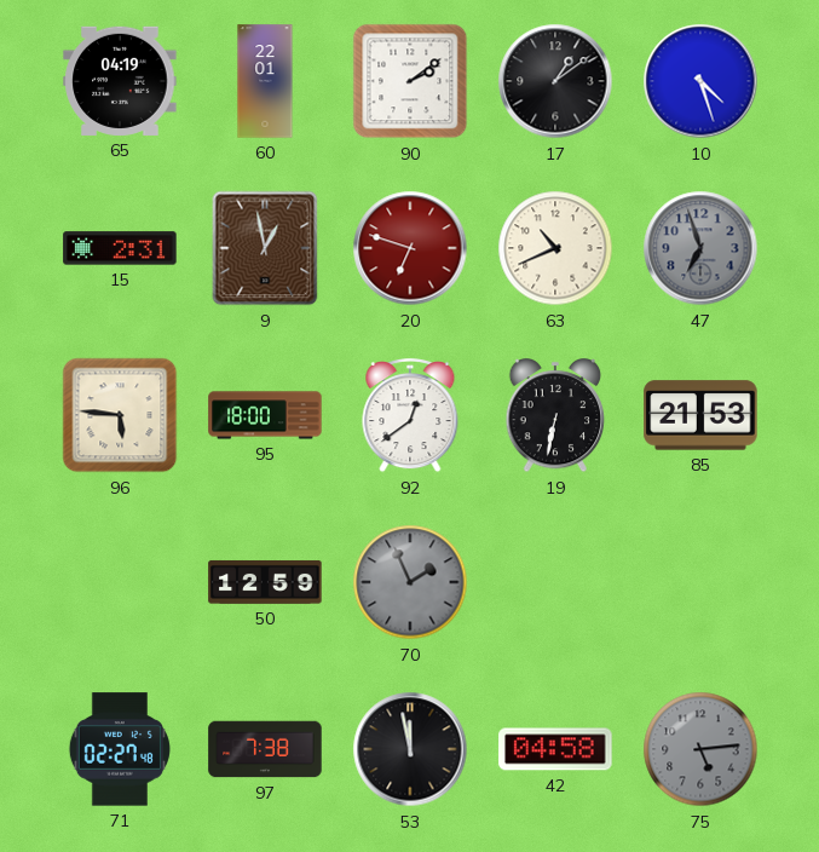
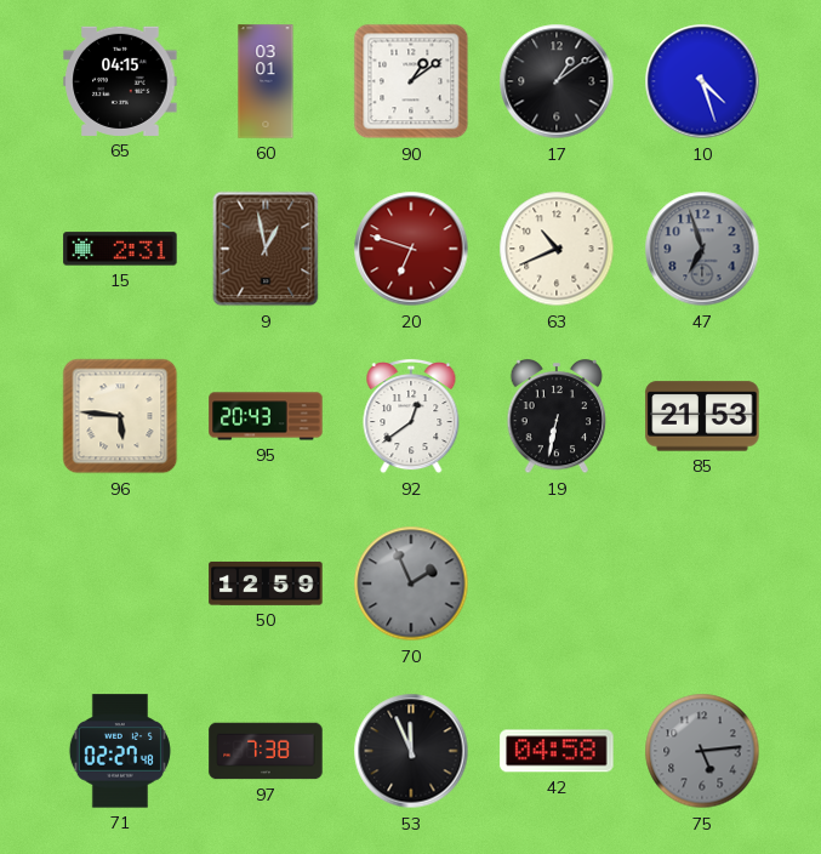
65: 04:19 -> 04:15 (120, 81)
60: 22:01 -> 03:01 (266, 81)
90: 2:09 -> 1:09 (411, 81)
95: 18:00 -> 20:43 (266, 416)
53: 11:58 -> 11:56 (411, 751)
